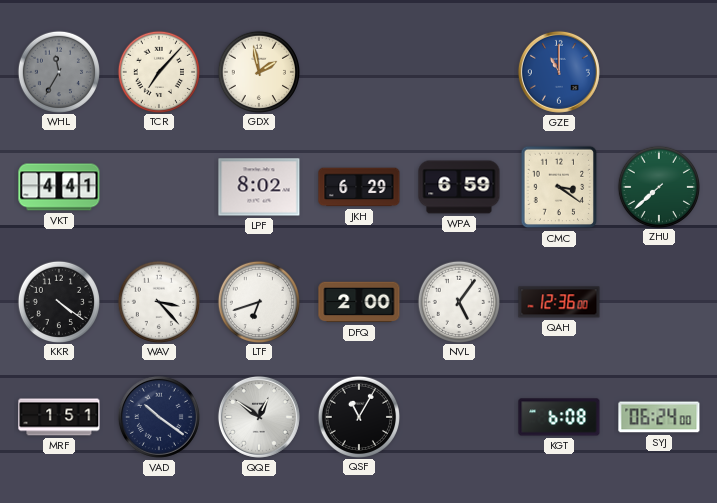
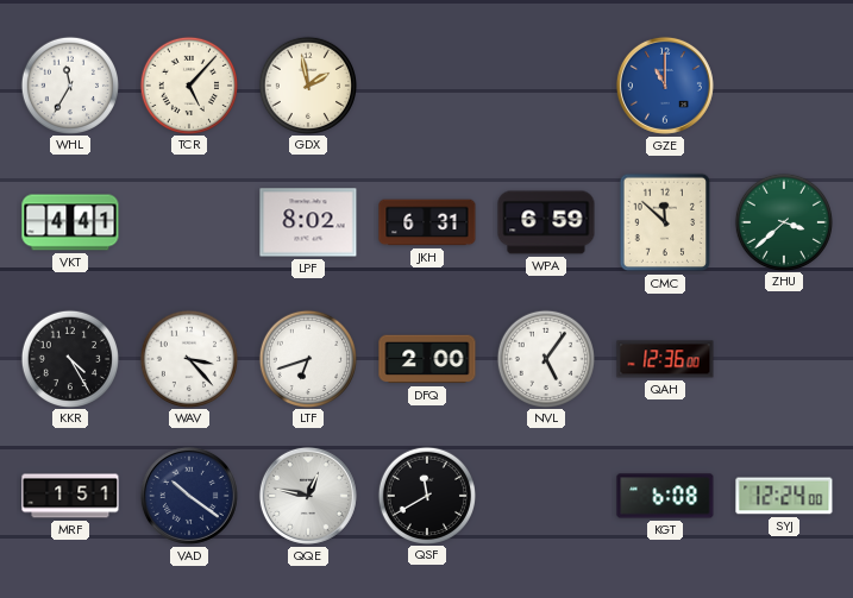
WHL dial: grey -> white (69, 84)
TCR: 7:07 -> 5:07 (188, 84)
JKH: 6:29 -> 6:31 (427, 222)
CMC: 3:21 -> 11:52 (665, 222)
ZHU: 7:38 -> 3:38 (783, 221)
KKR: 4:21 -> 4:25 (69, 358)
QQE: 12:51 -> 12:47 (308, 496)
QSF: 11:05 -> 11:40 (426, 495)
SYJ: 06:24 -> 12:24 (784, 496)
